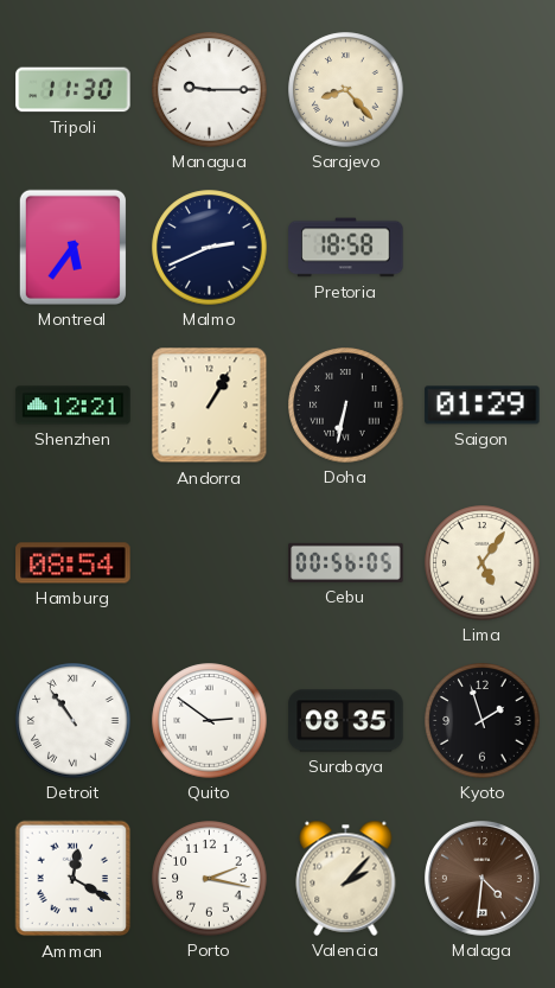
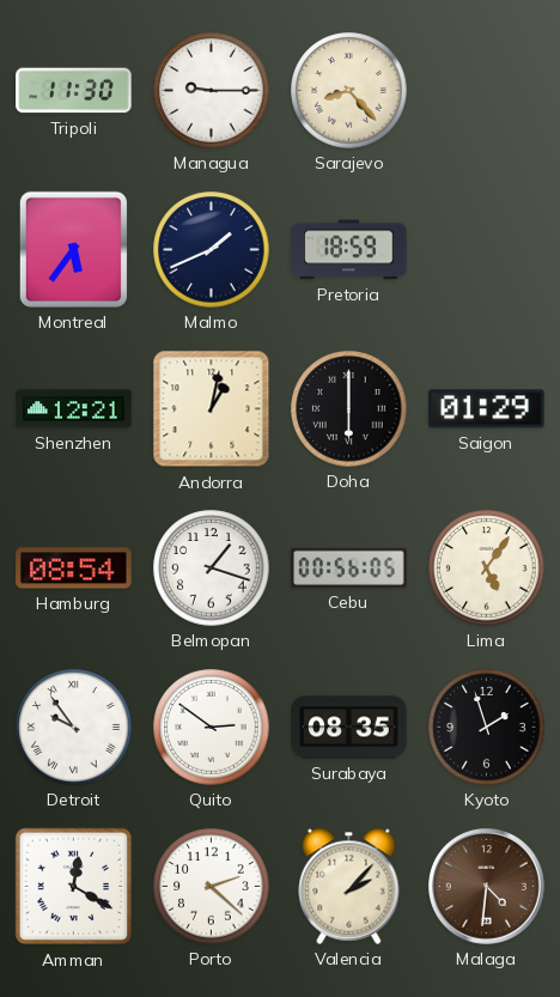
Malmo: 2:41 -> 1:41 (212, 250)
Pretoria: 18:58 -> 18:59 (349, 250)
Andorra: 1:05 -> 1:02 (212, 409)
Doha: 6:32 -> 6:00 (349, 409)
Belmopan: none -> 1:18 (212, 569)
Detroit: 10:54 -> 9:54 (74, 728)
Porto: 2:17 -> 2:22 (212, 887)
